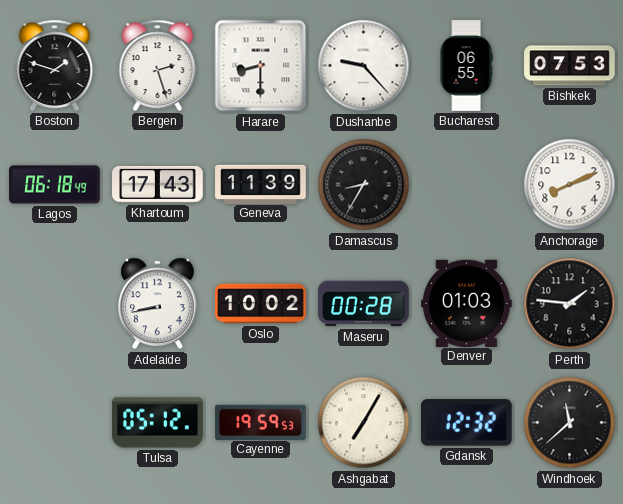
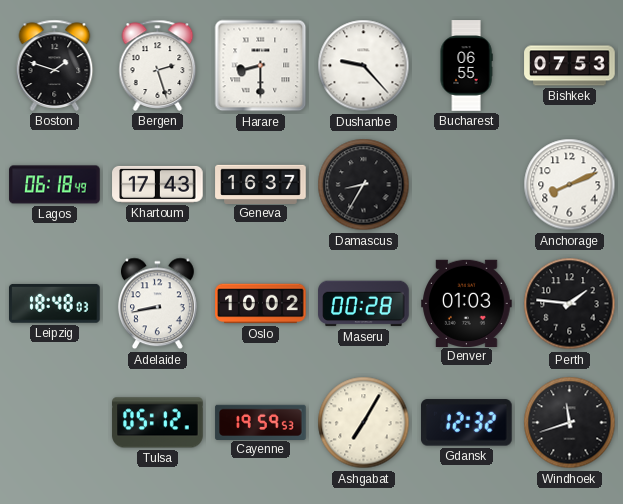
Geneva: 11:39 -> 16:37 (261, 184)
Leipzig: none -> 18:48 (55, 303)
Windhoek: 11:38 -> 11:42 (570, 423)
